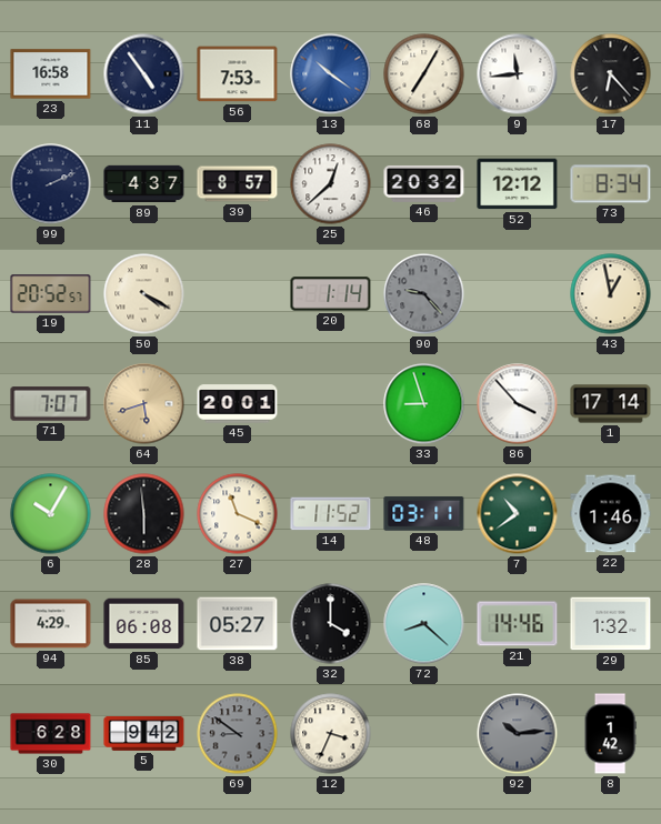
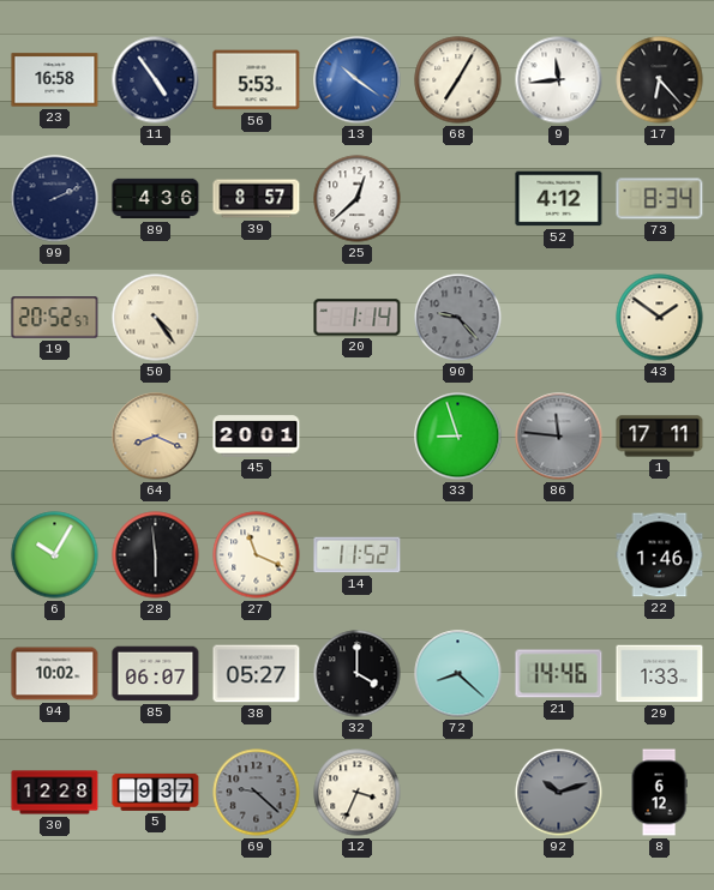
56: 7:53 -> 5:53 (257, 80)
89: 4:37 -> 4:36 (156, 199)
46: 20:32 -> none (424, 184)
52: 12:12 -> 4:12 (559, 199)
50: 4:20 -> 4:24 (156, 318)
43: 12:58 -> 1:51 (660, 318)
71: 7:07 -> none (51, 404)
64: 5:42 -> 8:19 (156, 437)
86: 3:53 -> 11:46 (559, 437)
86 dial: white -> grey (559, 437)
1: 17:14 -> 17:11 (660, 437)
48: 03:11 -> none (424, 513)
7: 10:39 -> none (518, 514)
94: 4:29 -> 10:02 (55, 674)
85: 06:08 -> 06:07 (156, 674)
29: 1:32 -> 1:33 (660, 674)
30: 6:28 -> 12:28 (55, 793)
5: 9:42 -> 9:37 (156, 792)
69: 8:51 -> 9:22 (257, 793)
92: 10:14 -> 10:12 (559, 793)
8: 1:42 -> 6:12 (659, 793)
